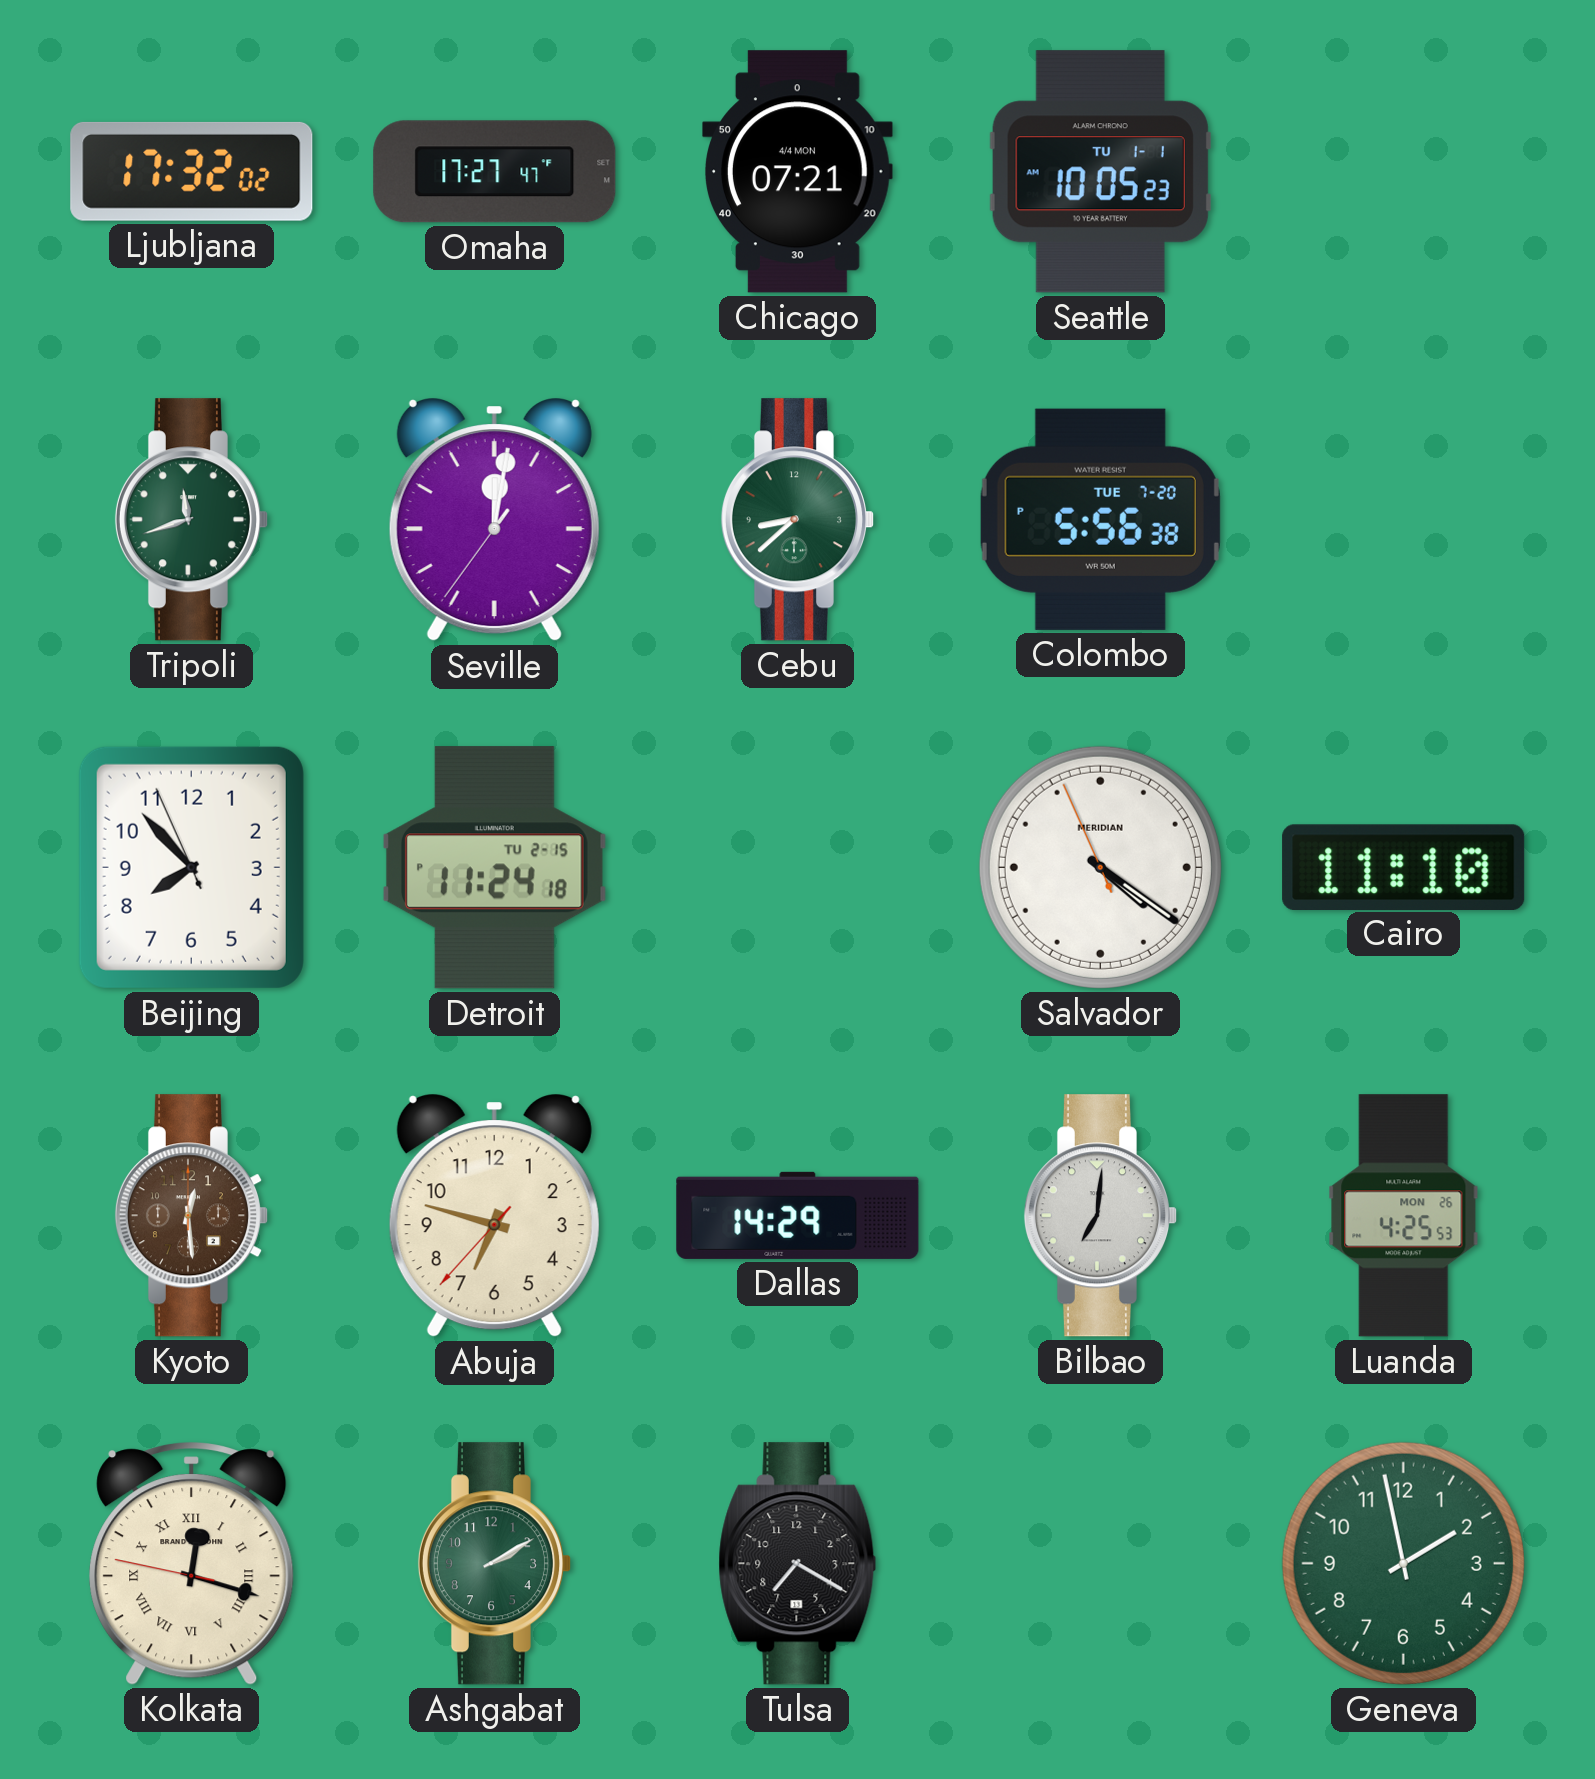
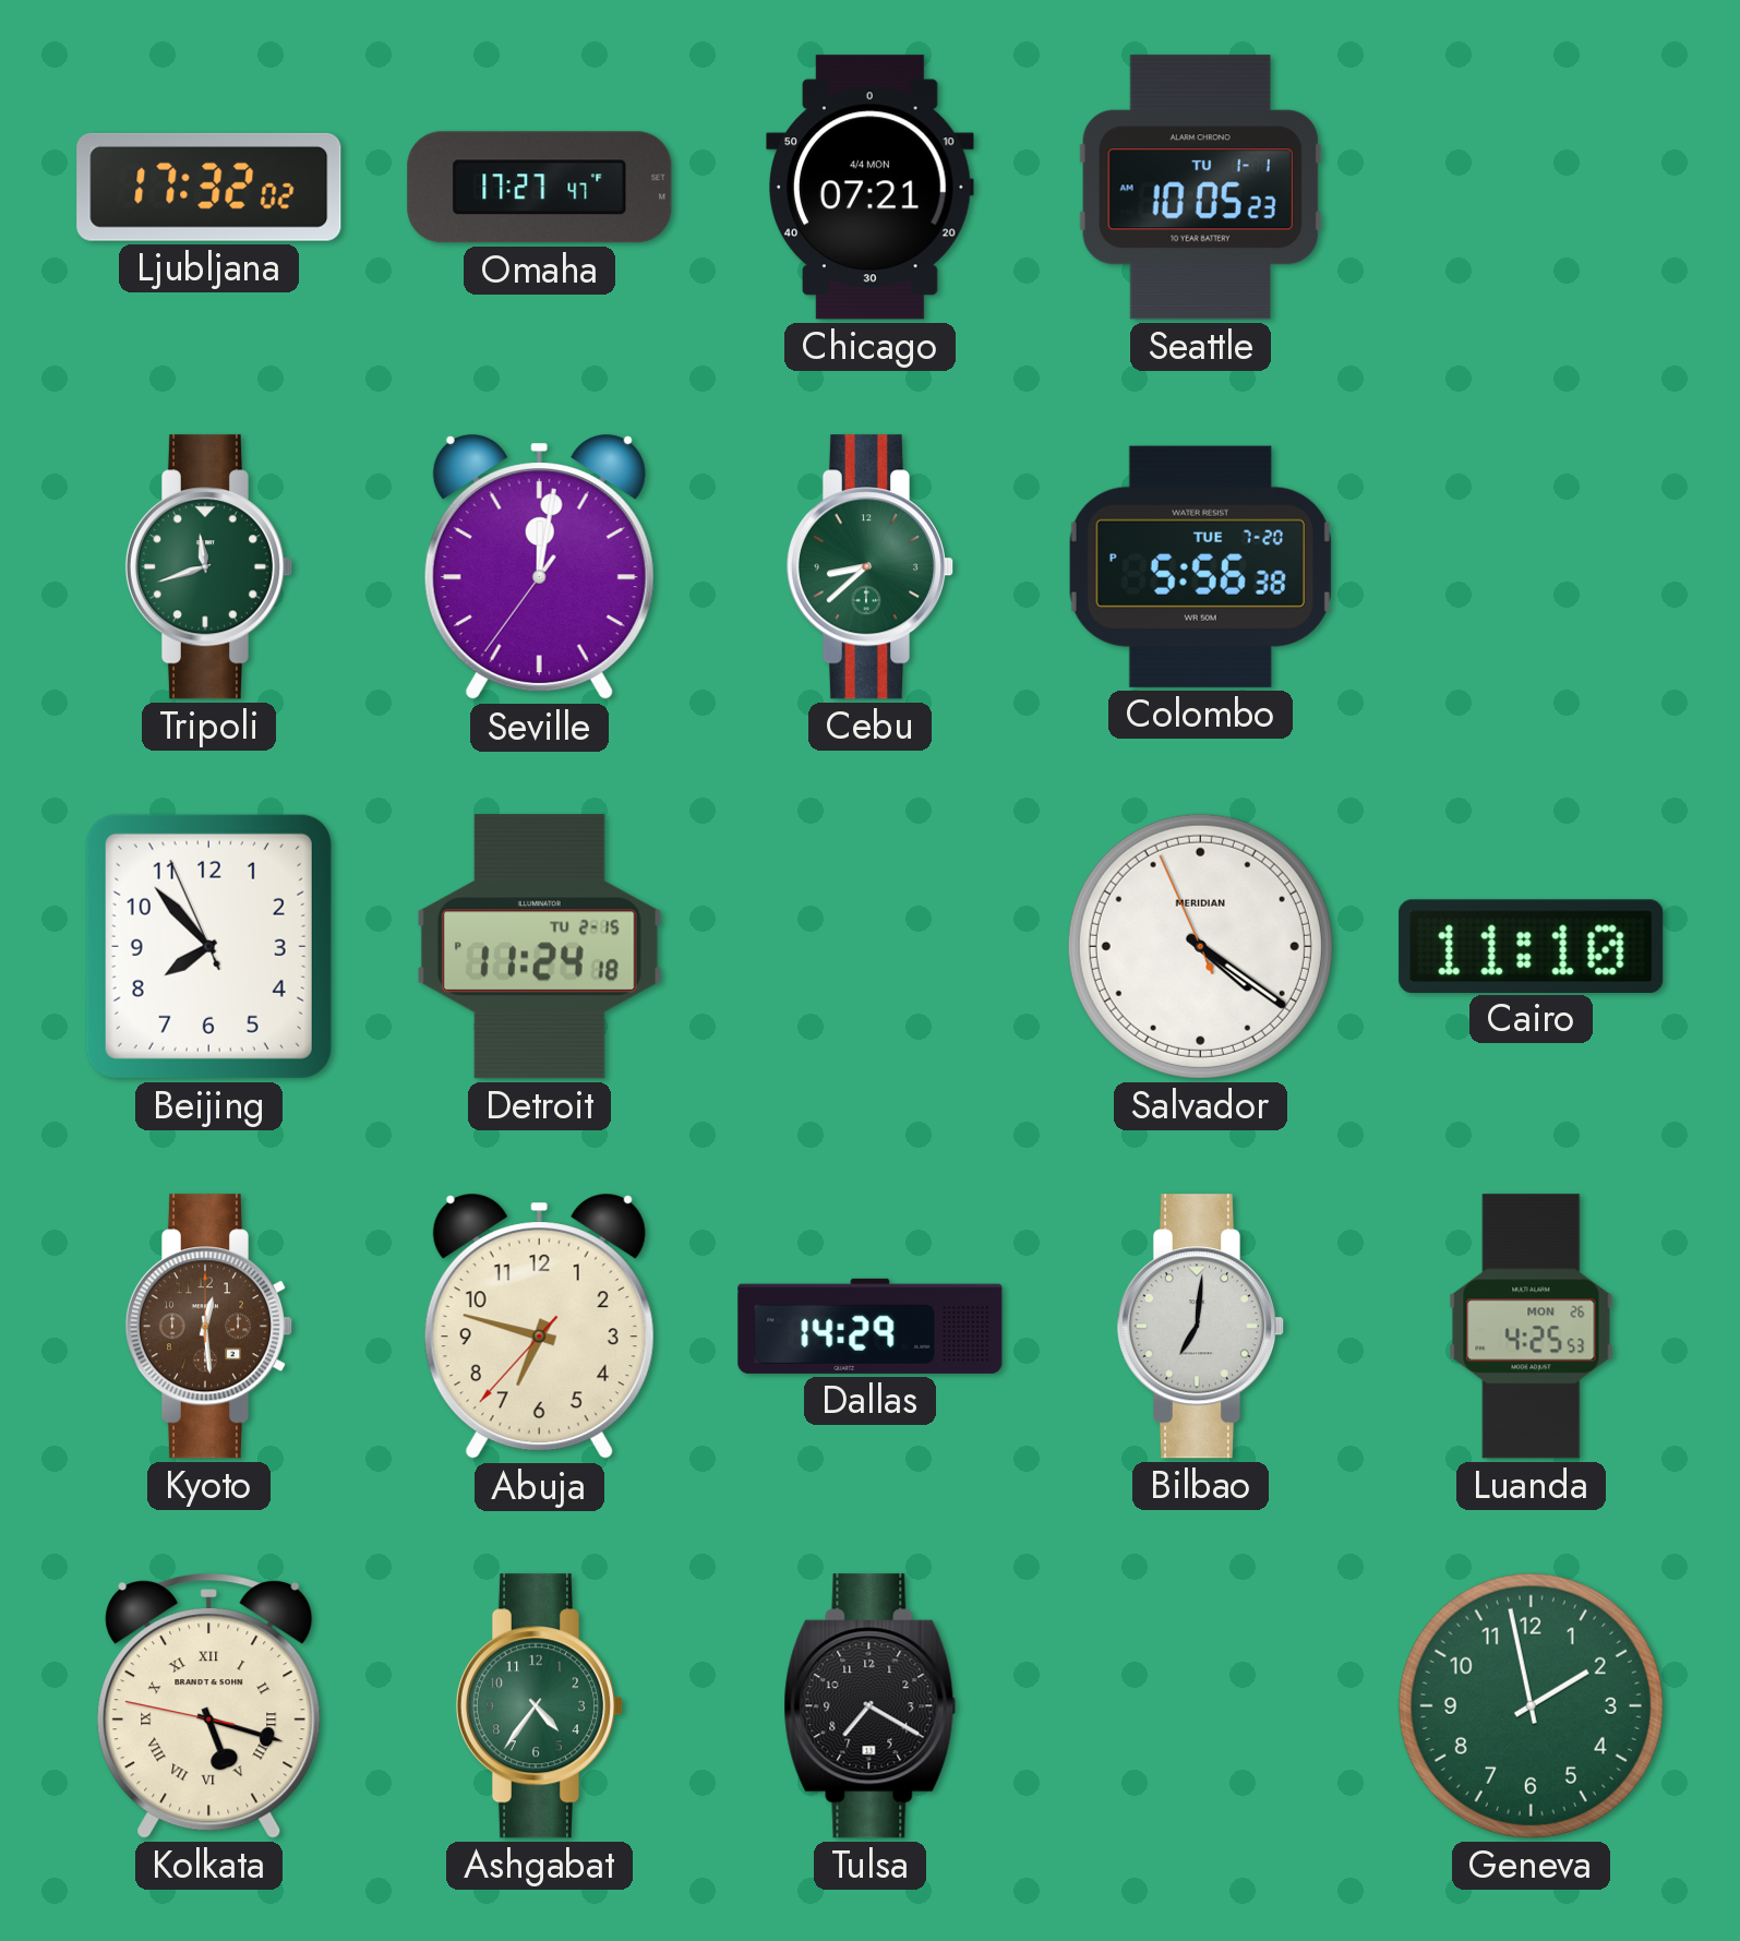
Kolkata: 12:17 -> 5:17 (209, 1706)
Ashgabat: 2:10 -> 4:36 (539, 1706)
